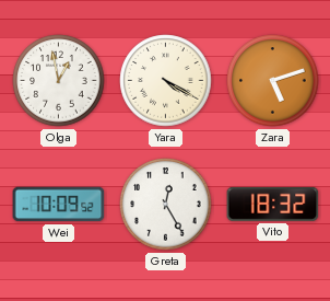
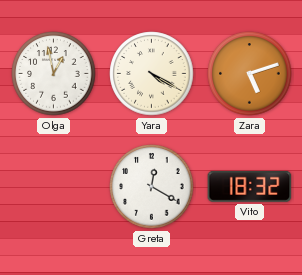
Wei: 10:09 -> none (59, 205)
Greta: 12:25 -> 12:20 (152, 187)
